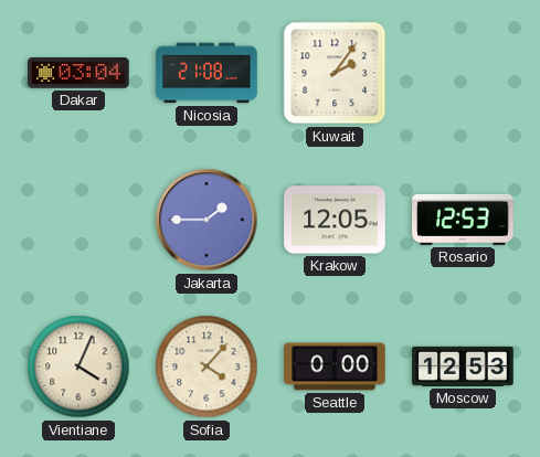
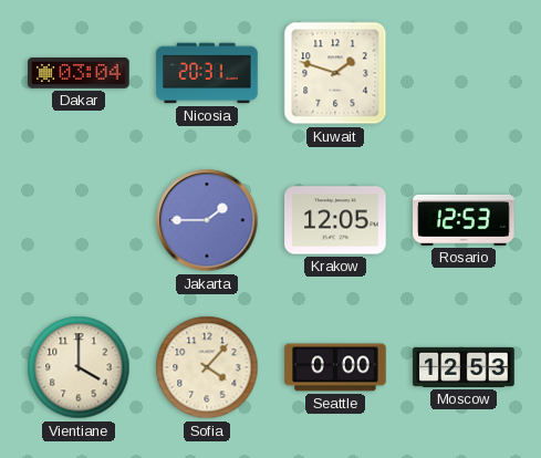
Nicosia: 21:08 -> 20:31 (207, 73)
Kuwait: 2:06 -> 1:48 (335, 73)
Vientiane: 4:04 -> 4:00 (79, 367)
